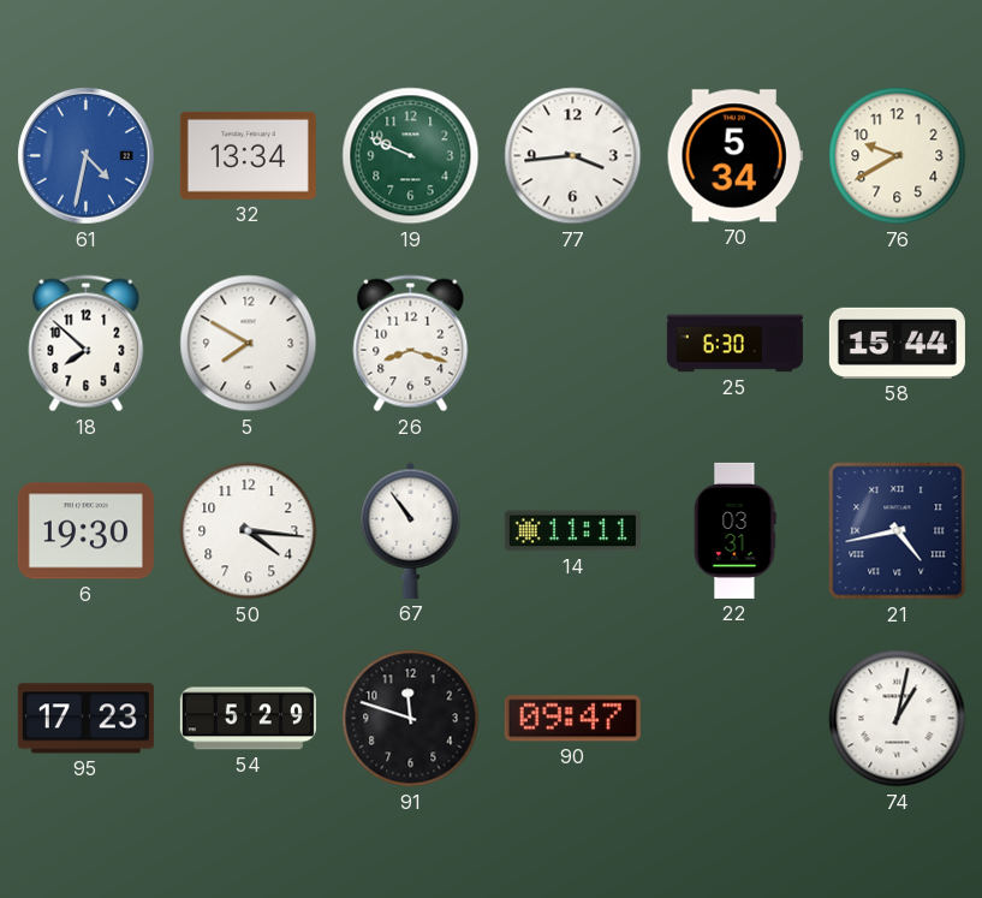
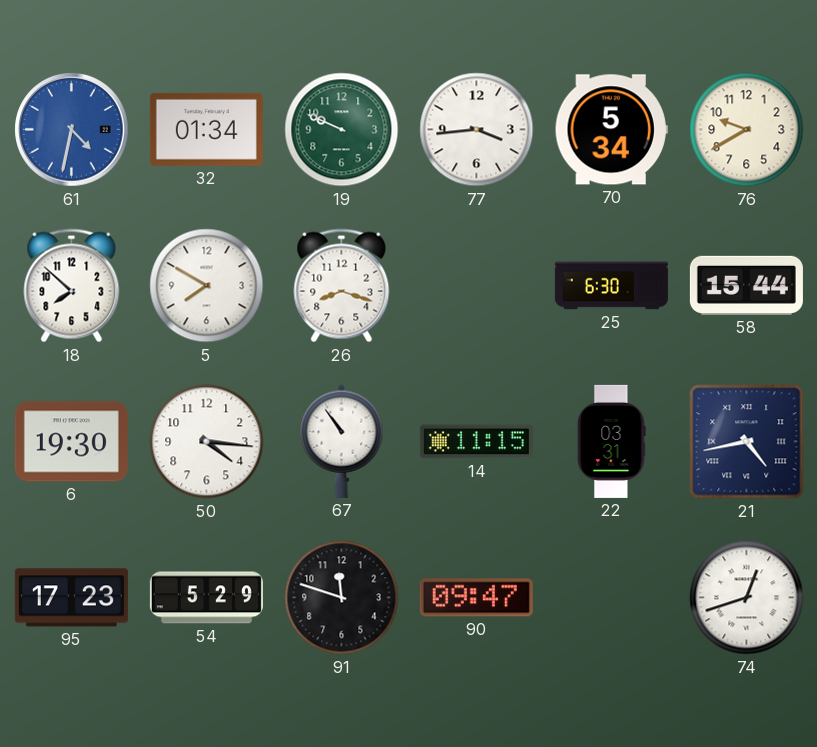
32: 13:34 -> 01:34 (206, 129)
14: 11:11 -> 11:15 (476, 442)
74: 1:02 -> 12:42 (747, 598)
